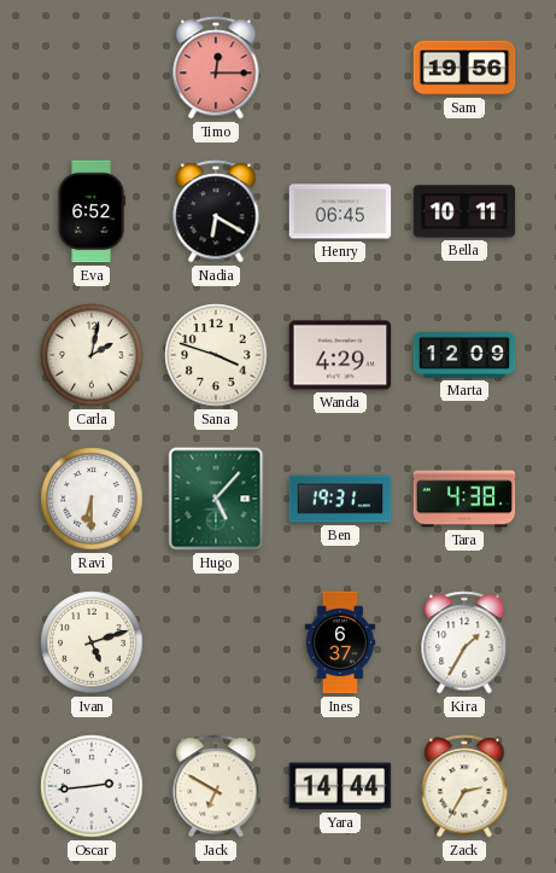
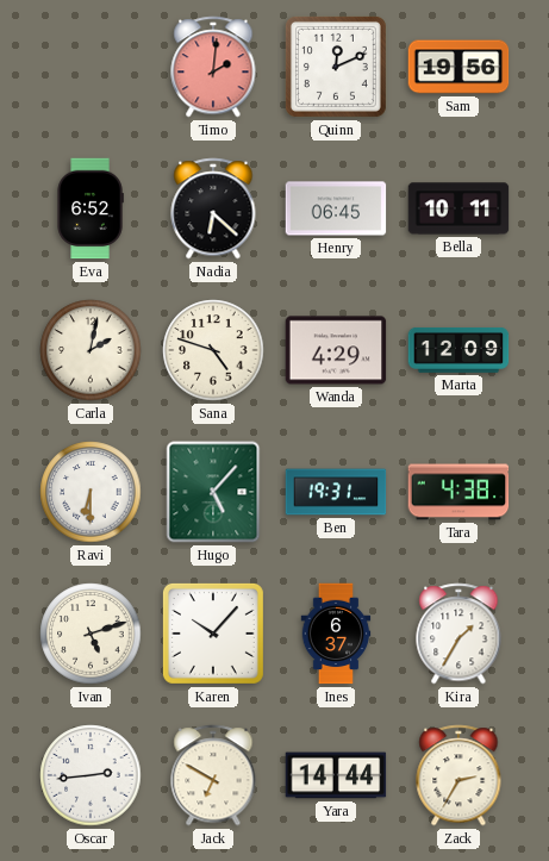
Timo: 12:15 -> 2:01 (213, 67)
Quinn: none -> 12:11 (336, 67)
Nadia: 6:20 -> 6:22 (213, 208)
Sana: 3:48 -> 4:48 (213, 350)
Karen: none -> 10:07 (213, 634)
